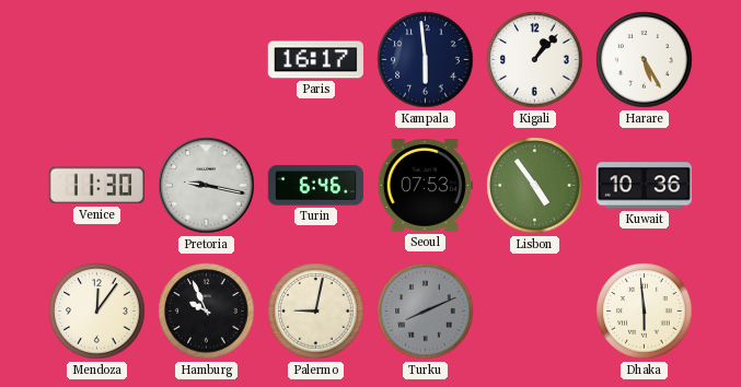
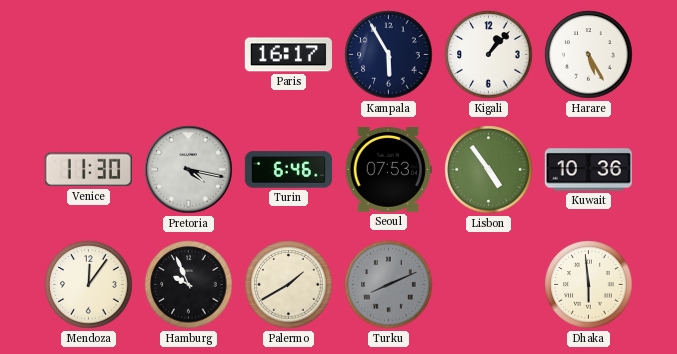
Kampala: 5:59 -> 5:55 (389, 55)
Pretoria: 9:17 -> 4:17 (189, 170)
Palermo: 9:02 -> 1:40 (289, 285)
